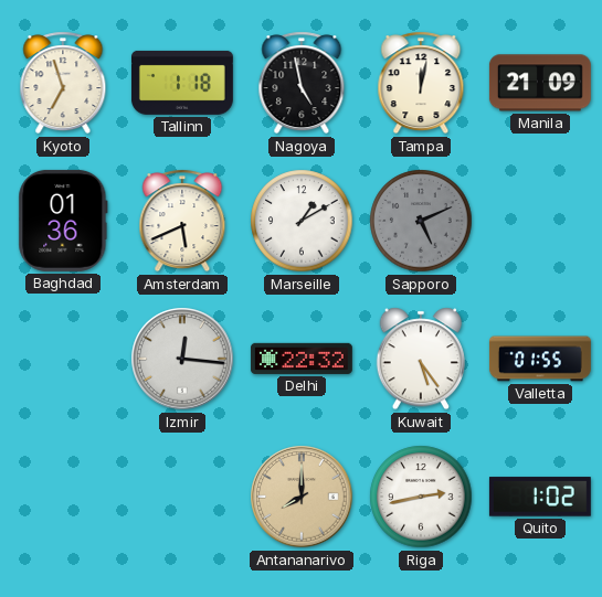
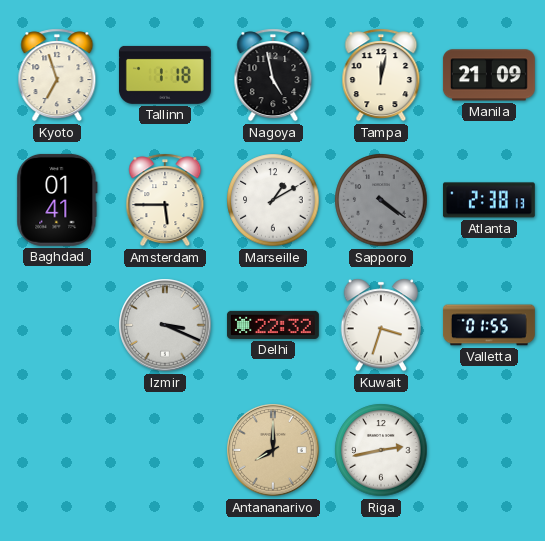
Baghdad: 01:36 -> 01:41 (57, 200)
Amsterdam: 5:41 -> 5:45 (165, 200)
Sapporo: 5:11 -> 4:21 (381, 200)
Atlanta: none -> 2:38 (489, 200)
Izmir: 12:16 -> 3:19 (165, 325)
Kuwait: 5:24 -> 3:33 (380, 325)
Quito: 1:02 -> none (540, 497)
